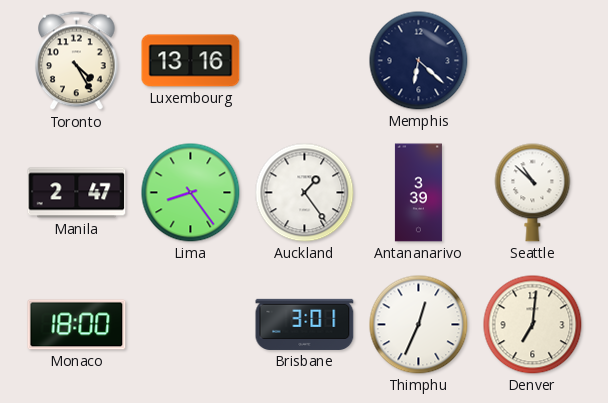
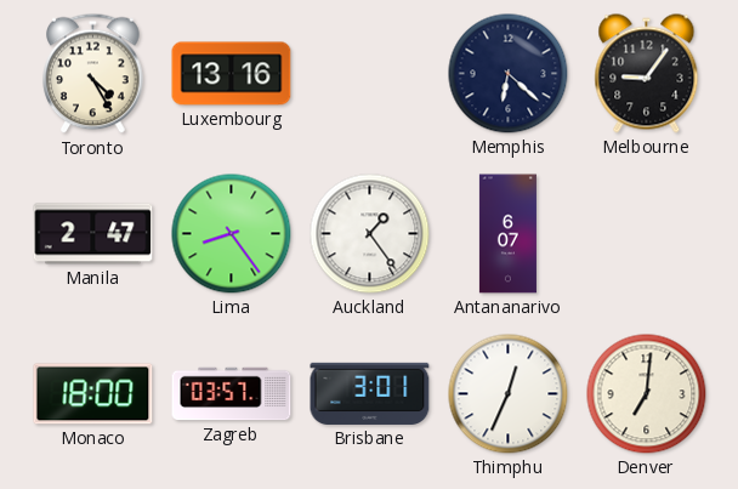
Melbourne: none -> 9:06 (647, 74)
Antananarivo: 3:39 -> 6:07 (507, 234)
Seattle: 10:52 -> none (533, 193)
Zagreb: none -> 03:57 (232, 394)
